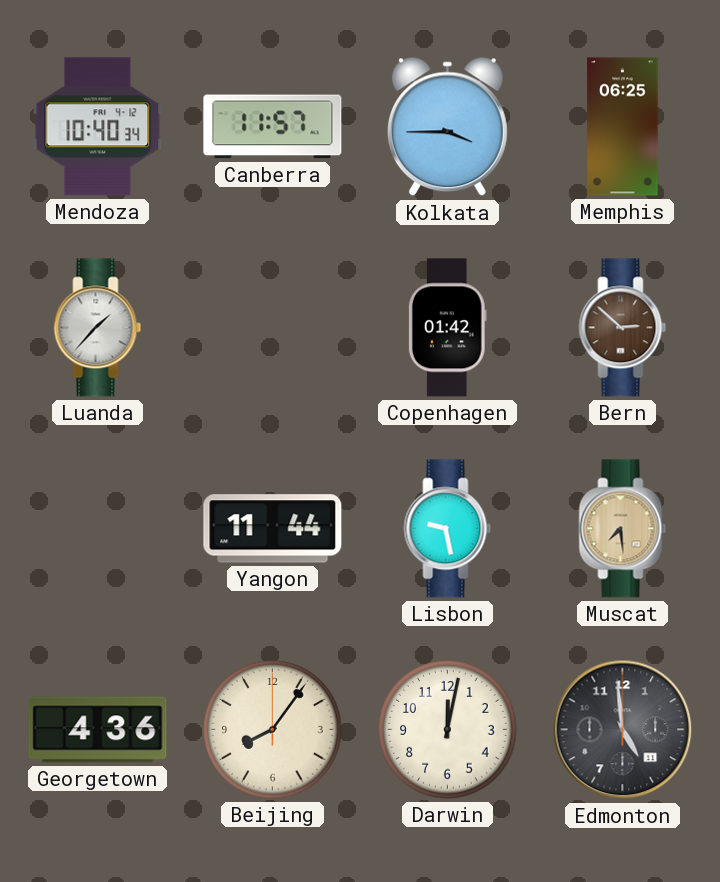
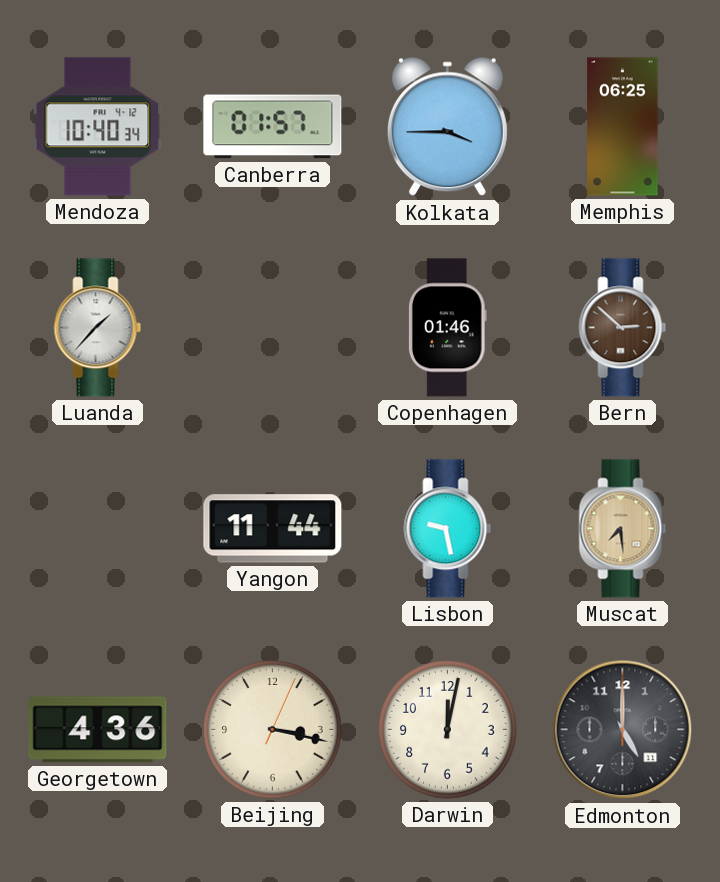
Canberra: 11:57 -> 01:57 (273, 127)
Copenhagen: 01:42 -> 01:46 (447, 328)
Beijing: 8:06 -> 3:17 (273, 730)
Edmonton: 4:59 -> 5:00 (623, 730)
